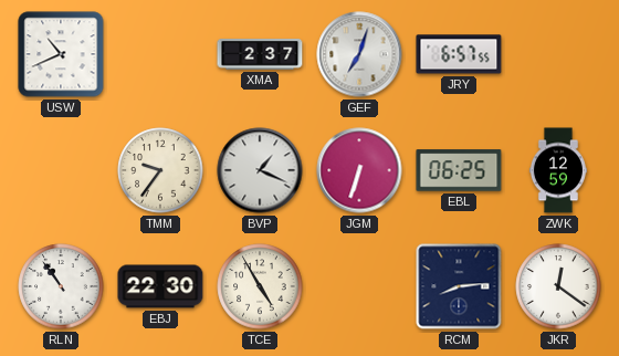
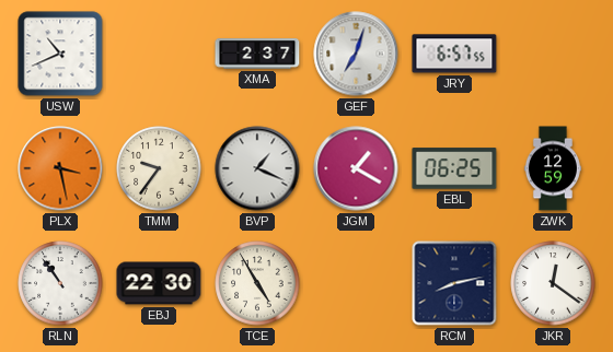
PLX: none -> 3:28 (60, 168)
JGM: 6:33 -> 1:20 (356, 168)
RCM: 8:14 -> 8:13 (454, 283)
